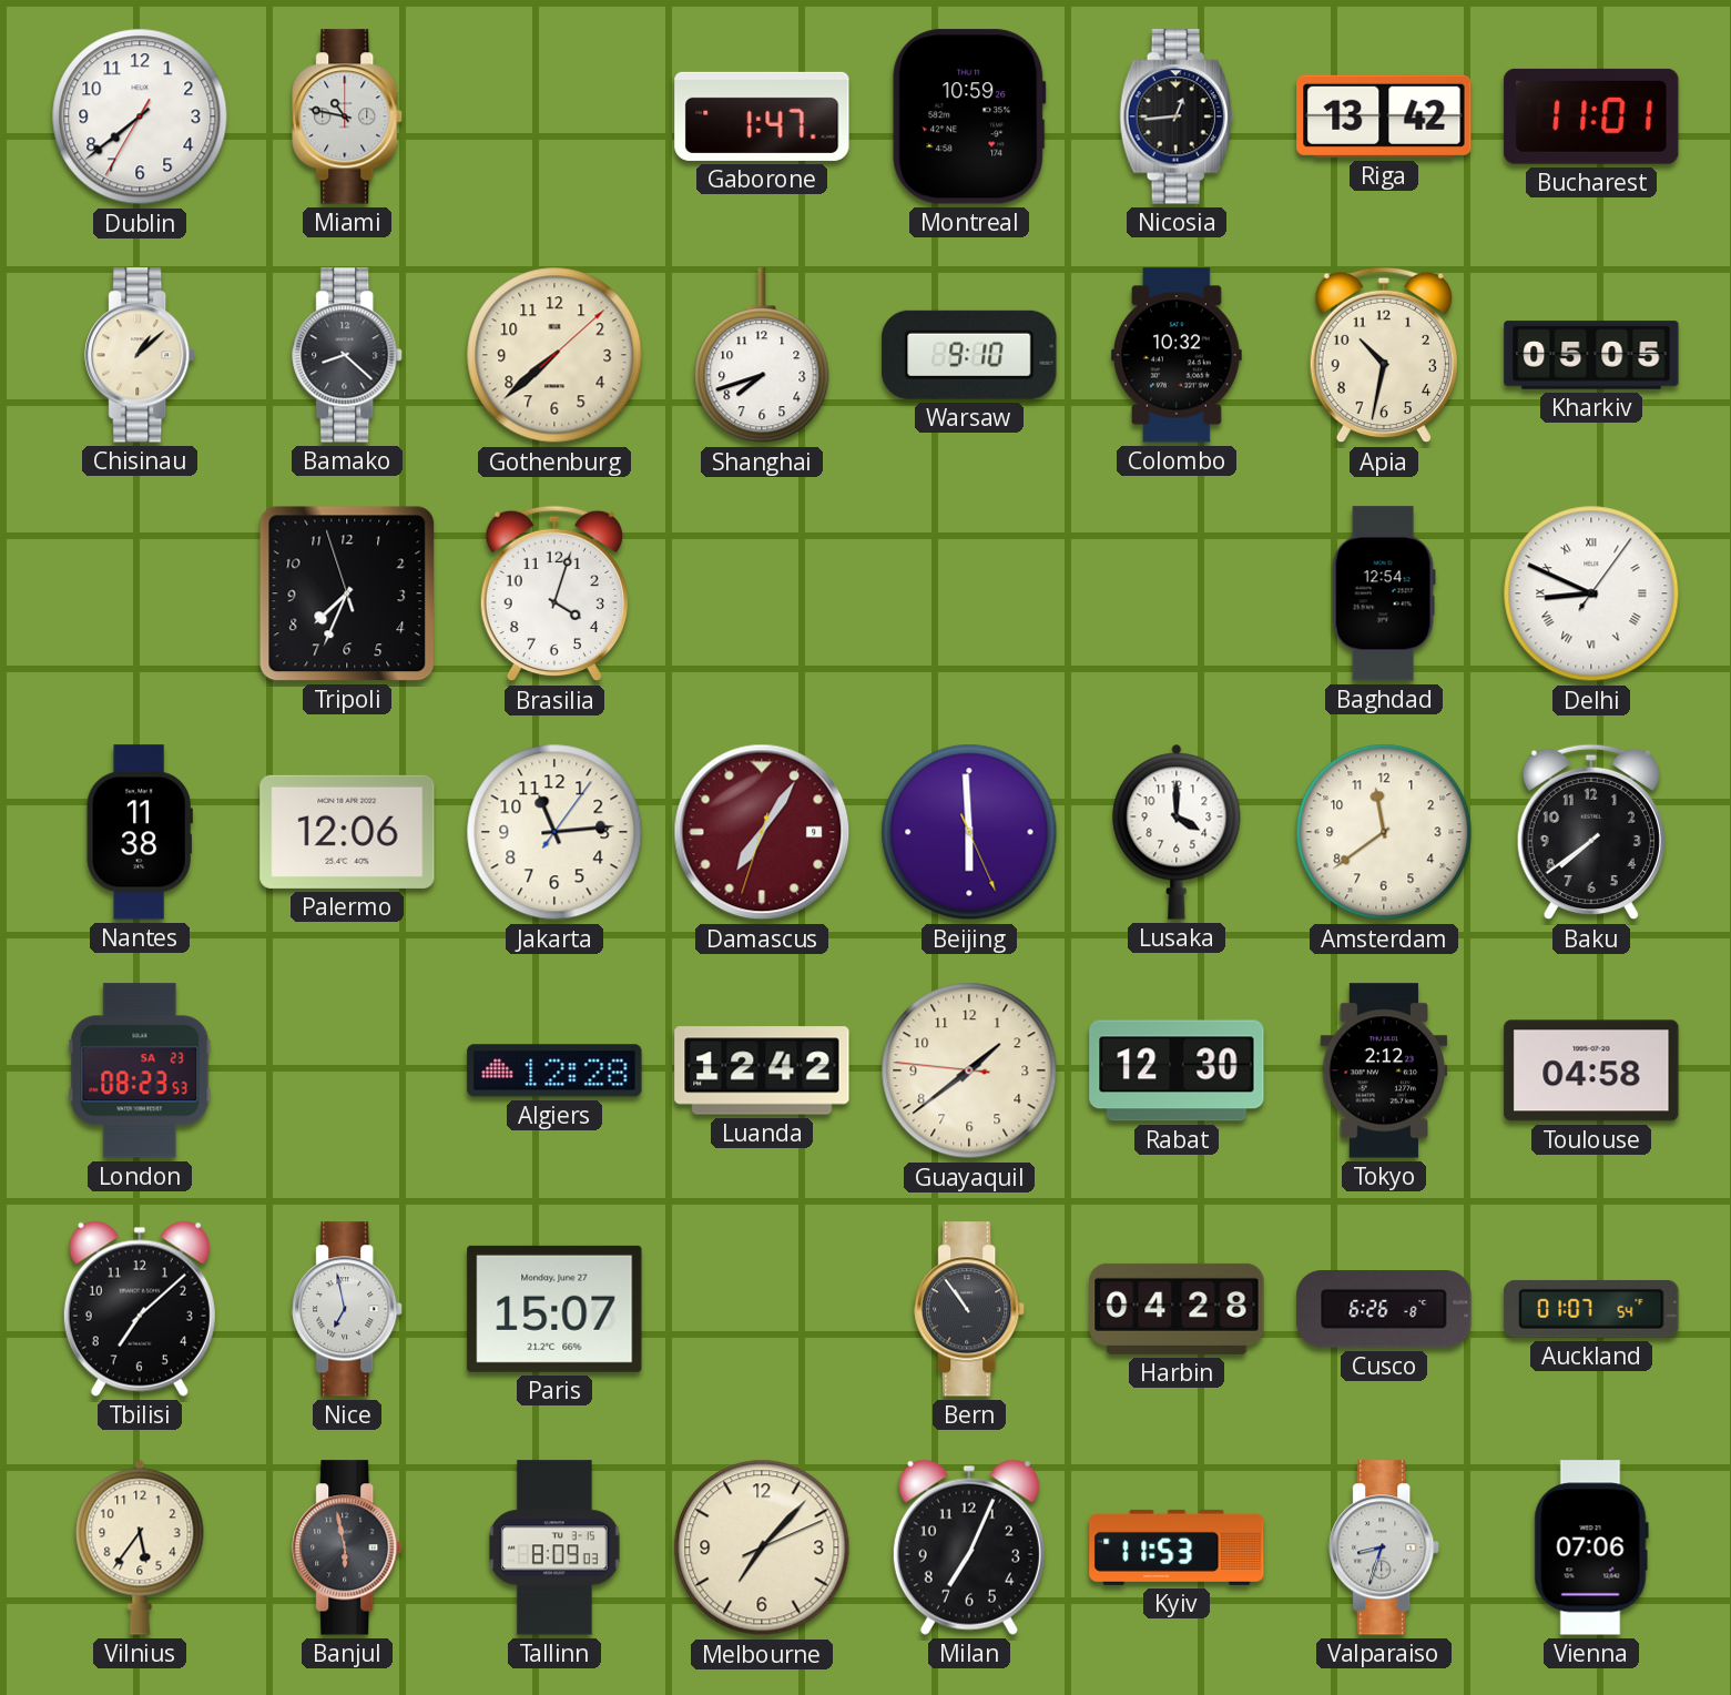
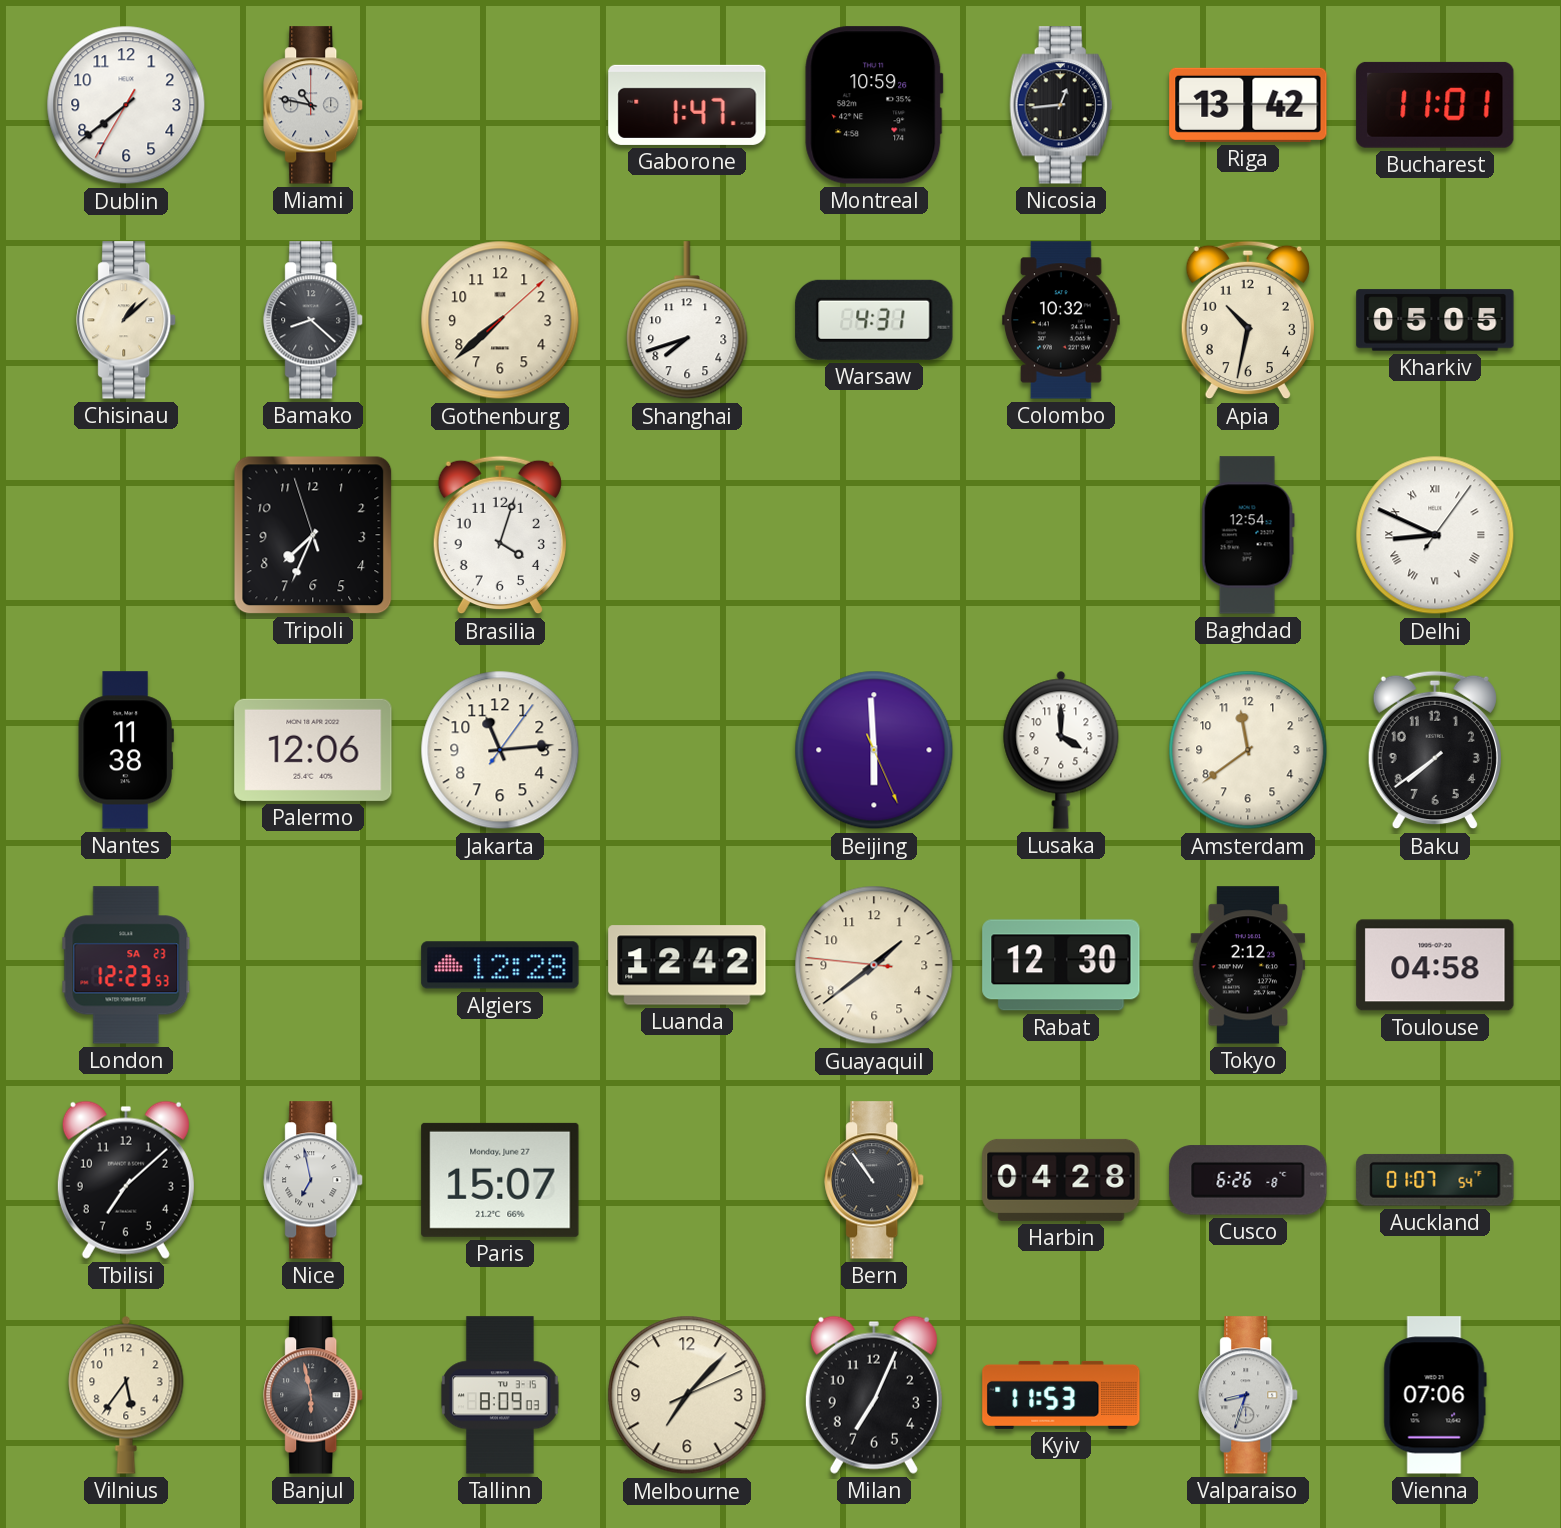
Warsaw: 9:10 -> 4:31 (874, 320)
Damascus: 7:05 -> none (762, 832)
London: 08:23 -> 12:23 (126, 965)
